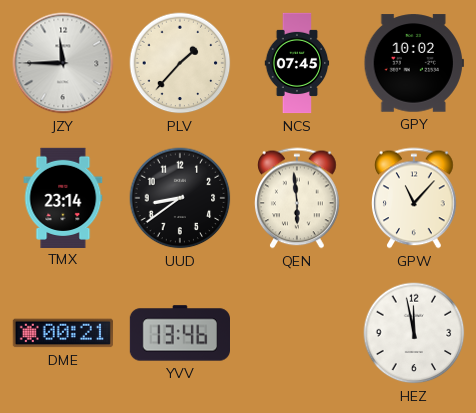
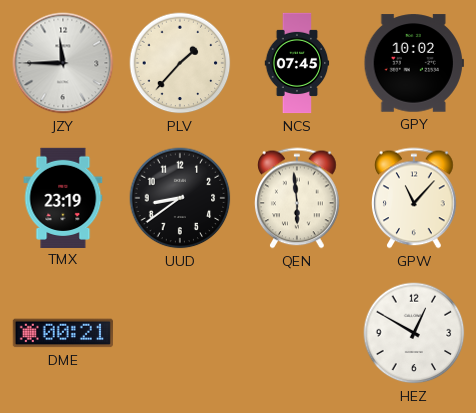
TMX: 23:14 -> 23:19 (63, 197)
YVV: 13:46 -> none (179, 333)
HEZ: 11:58 -> 12:50 (414, 333)
